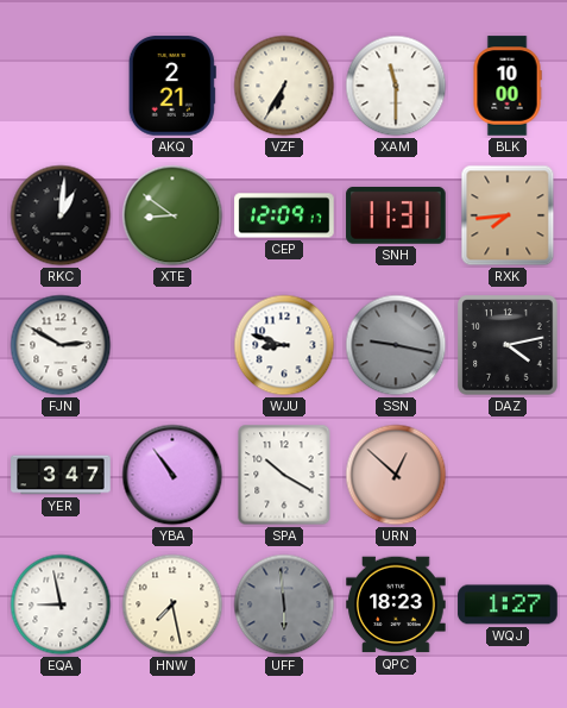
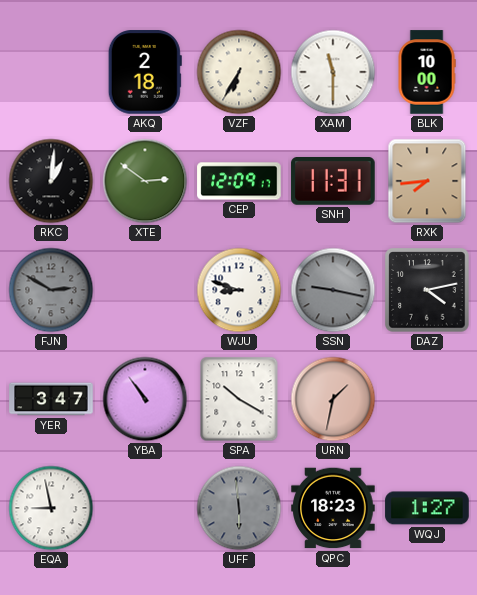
AKQ: 2:21 -> 2:18 (145, 72)
XTE: 8:51 -> 2:51 (145, 181)
FJN dial: white -> grey (51, 290)
URN: 12:52 -> 1:32 (333, 399)
HNW: 7:28 -> none (172, 604)
